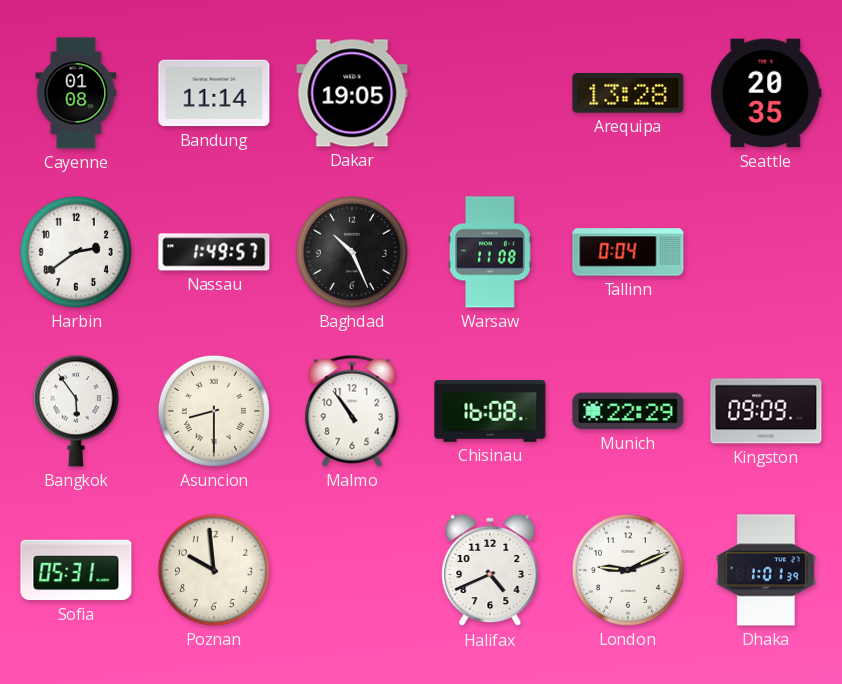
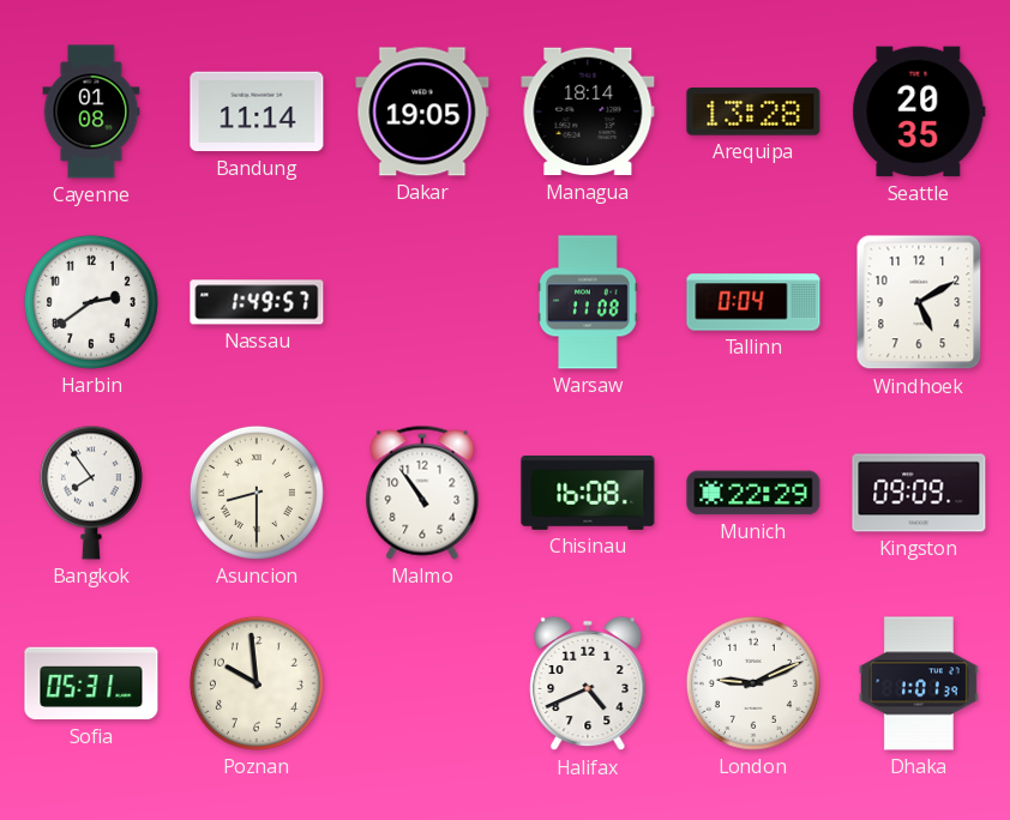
Managua: none -> 18:14 (588, 111)
Baghdad: 10:26 -> none (352, 252)
Windhoek: none -> 5:10 (919, 302)
Bangkok: 5:54 -> 7:54 (91, 493)
